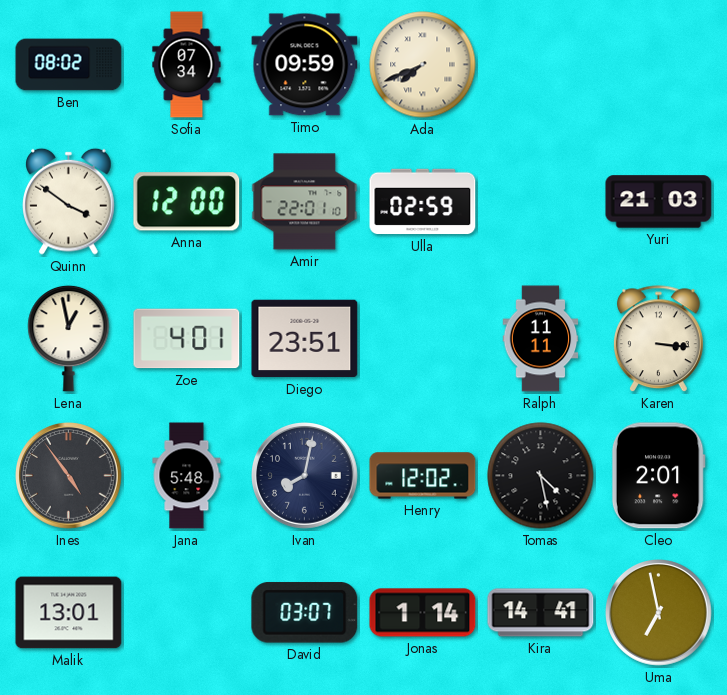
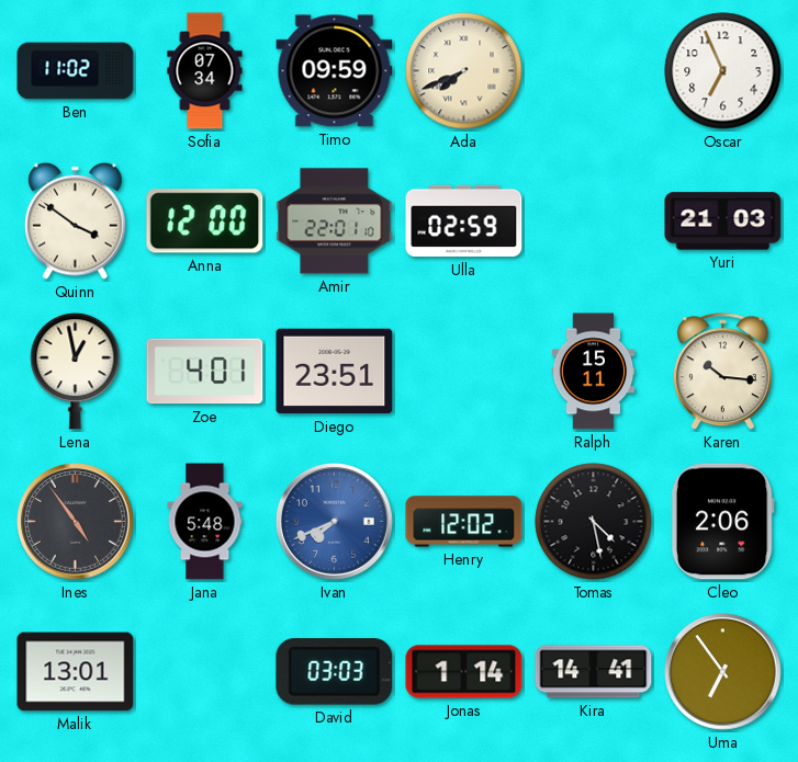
Ben: 08:02 -> 11:02 (76, 71)
Oscar: none -> 6:56 (723, 71)
Ralph: 11:11 -> 15:11 (594, 372)
Karen: 3:16 -> 10:16 (722, 372)
Ivan: 8:02 -> 7:41 (335, 522)
Ivan dial: navy -> blue (335, 522)
Cleo: 2:01 -> 2:06 (722, 522)
David: 03:07 -> 03:03 (335, 672)
Uma: 6:58 -> 6:54 (723, 672)
